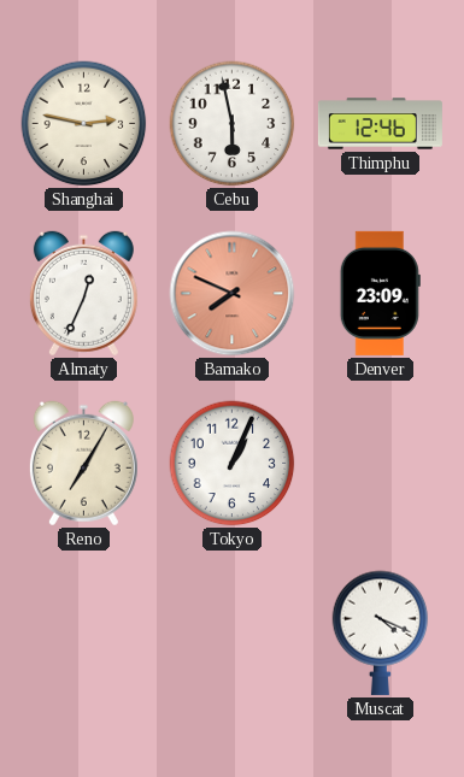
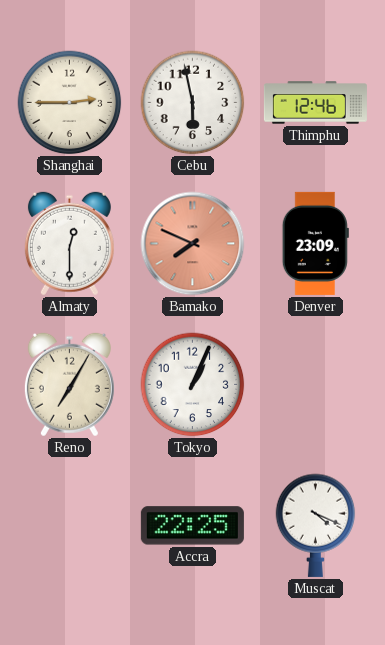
Shanghai: 2:47 -> 2:45 (70, 103)
Almaty: 12:34 -> 12:30 (69, 244)
Accra: none -> 22:25 (192, 526)
